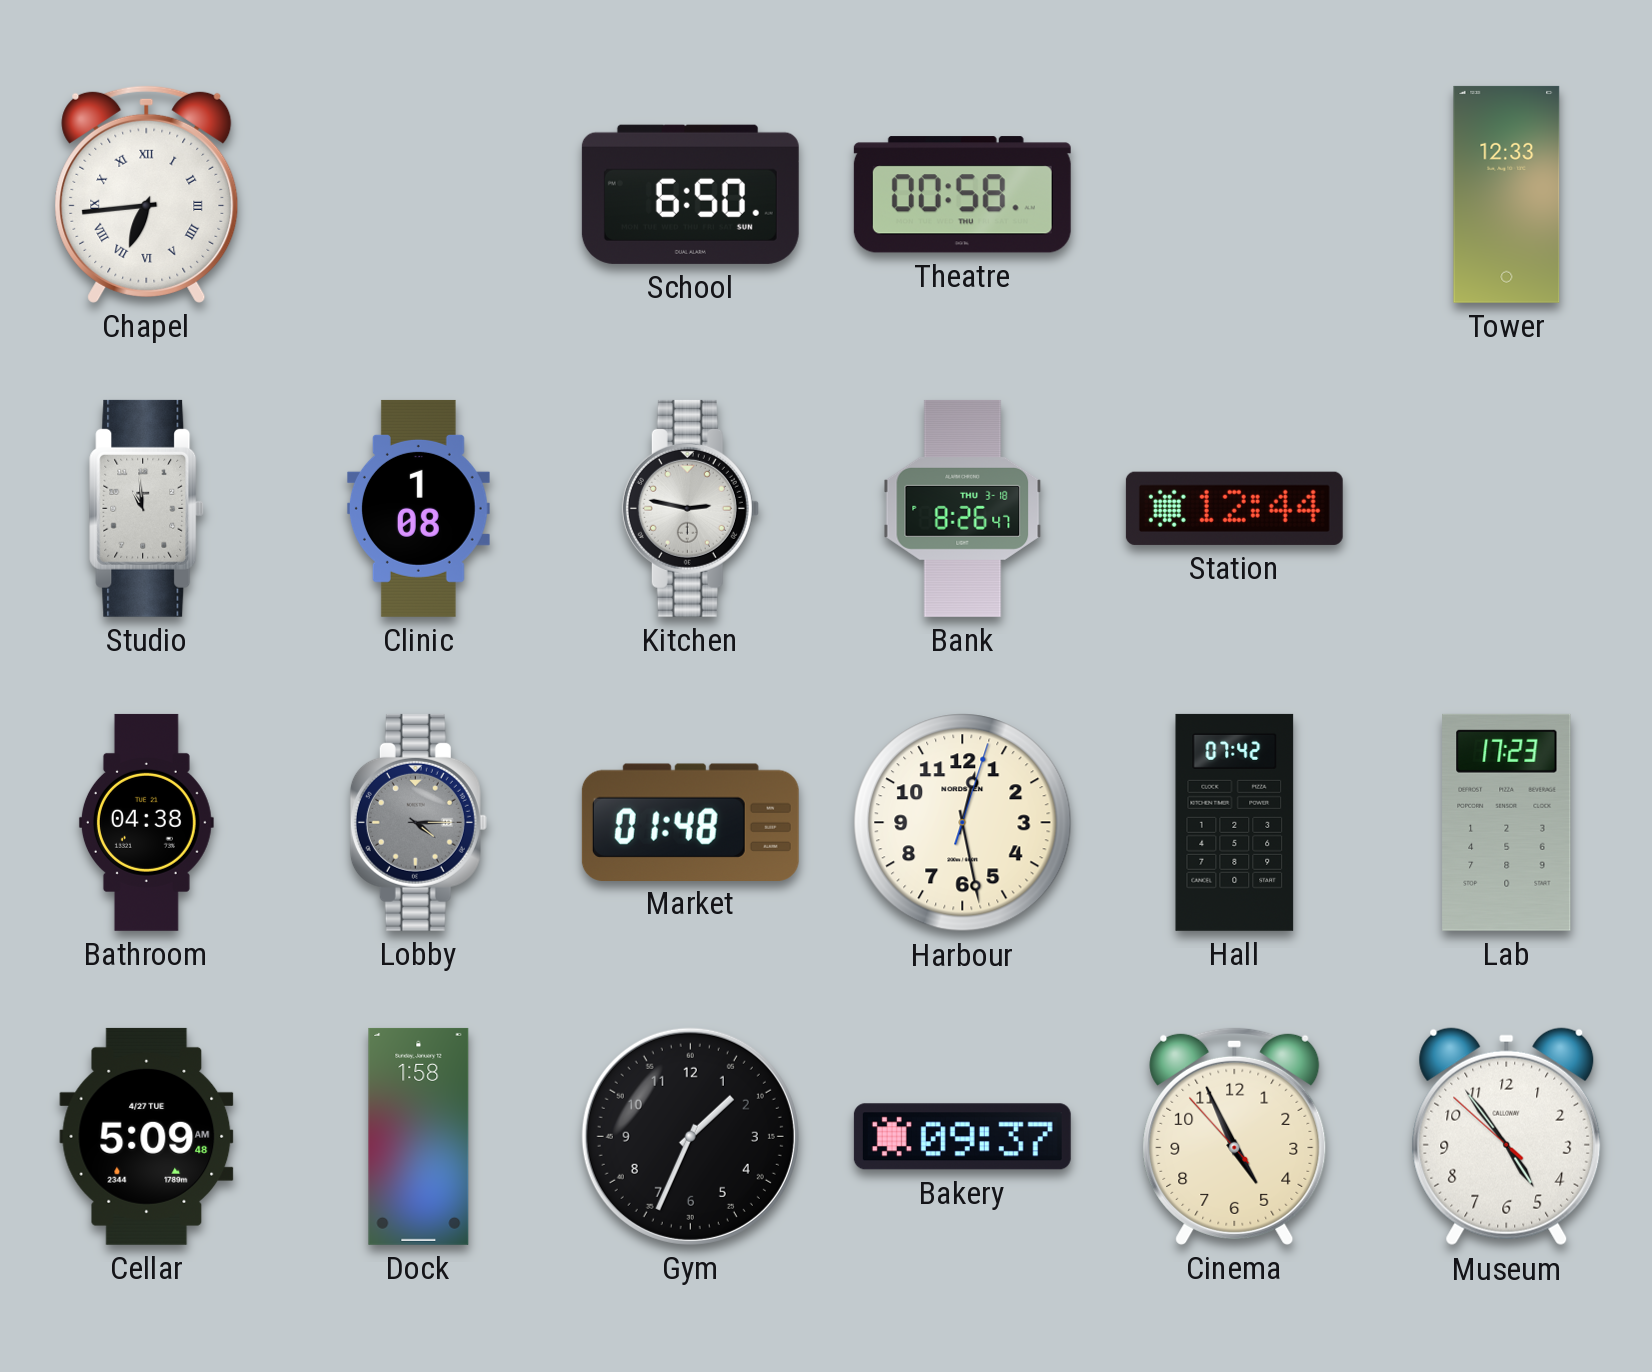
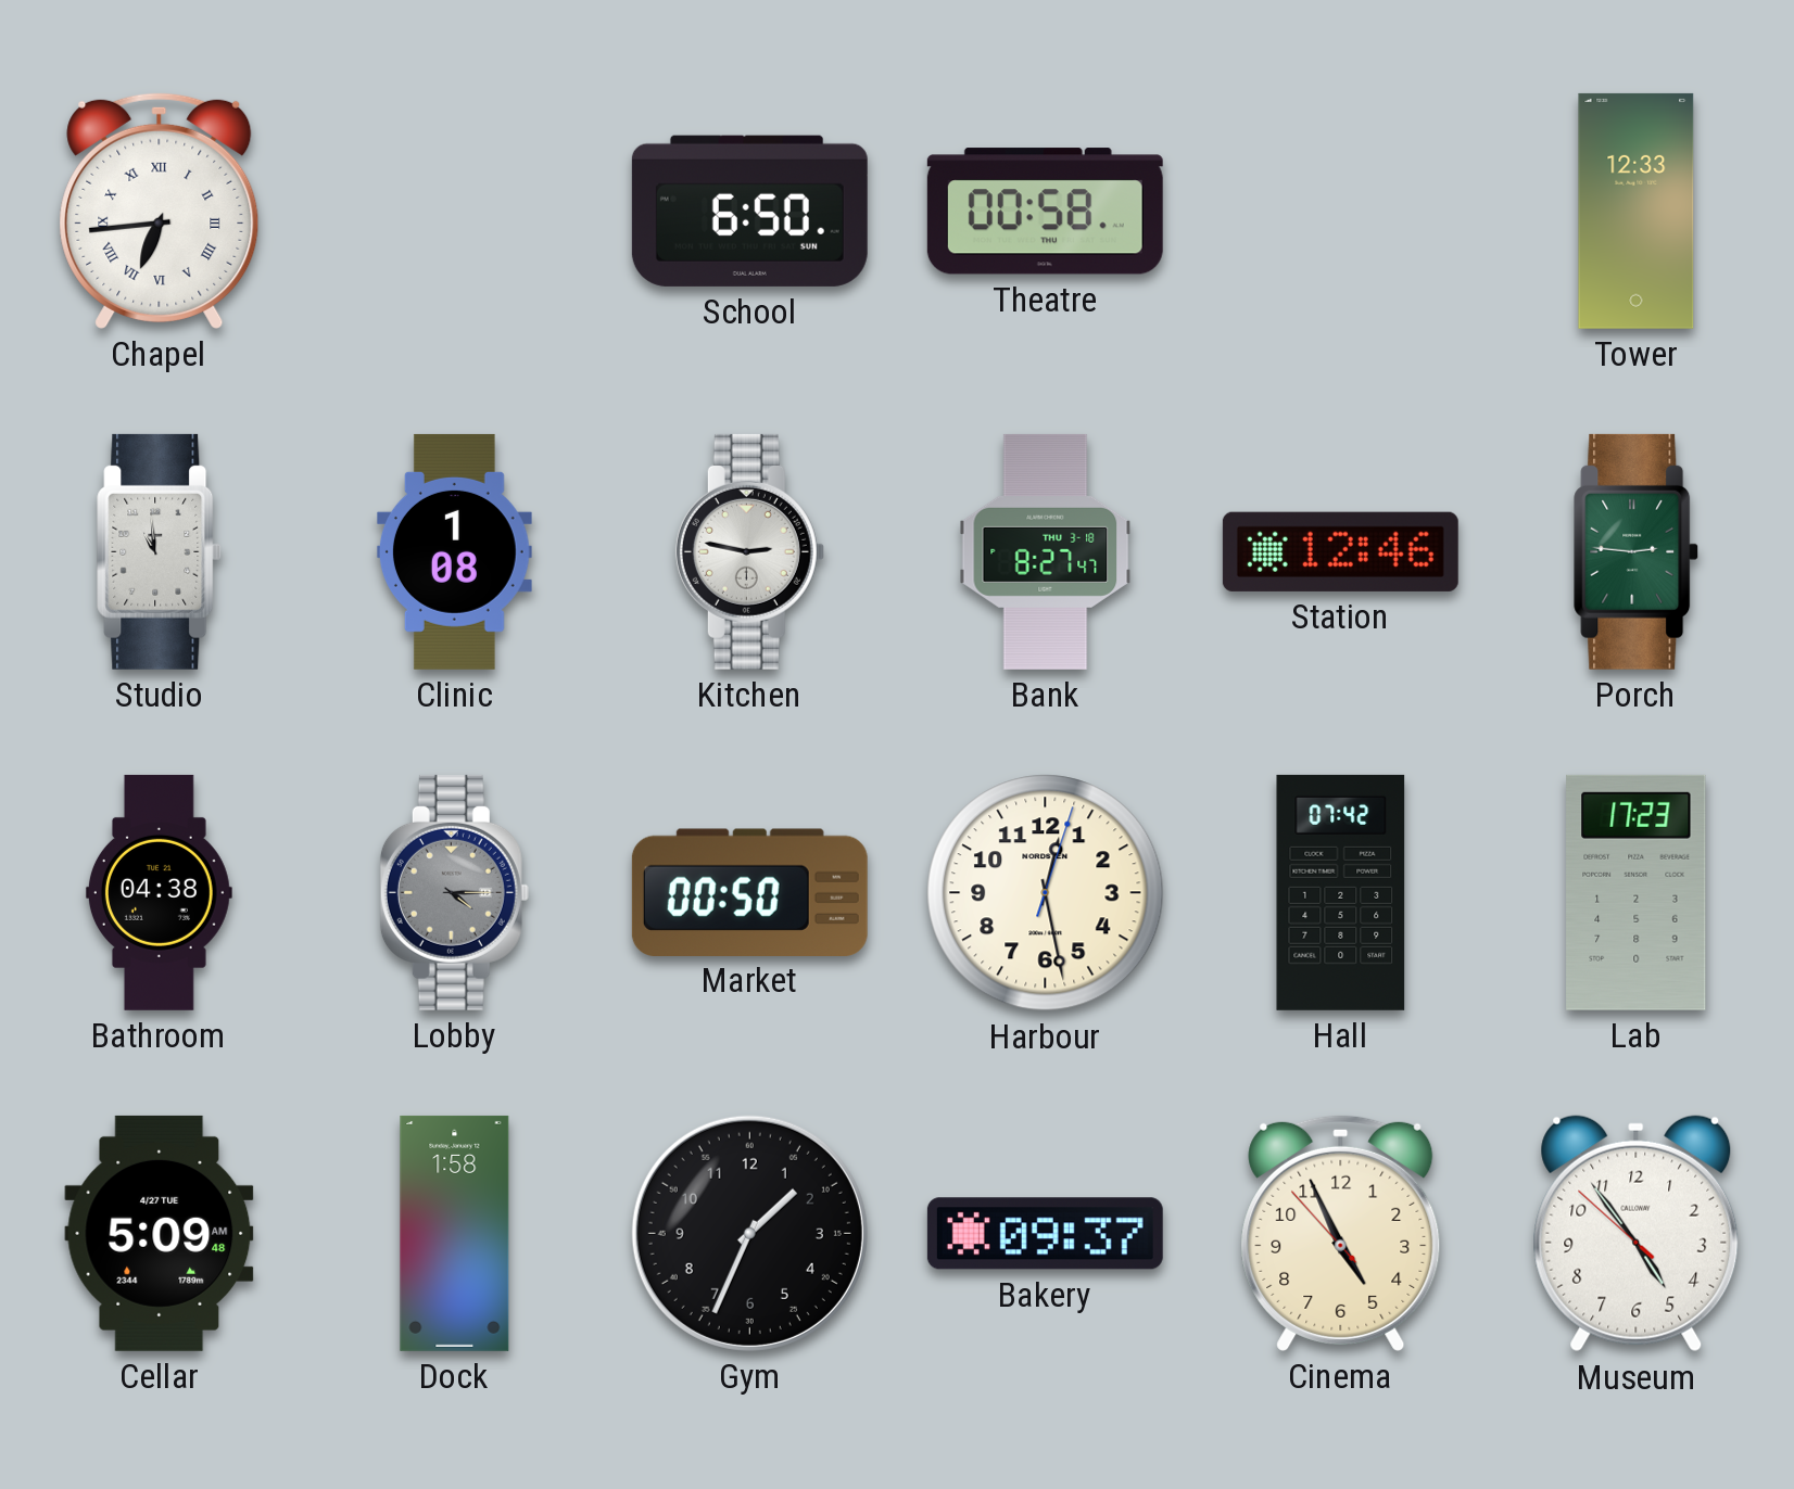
Bank: 8:26 -> 8:27 (1046, 551)
Station: 12:44 -> 12:46 (1340, 551)
Porch: none -> 2:46 (1637, 551)
Market: 01:48 -> 00:50 (749, 892)
